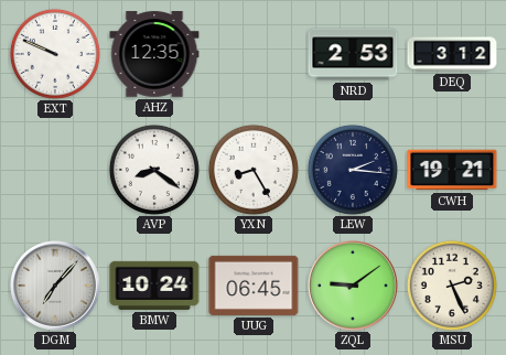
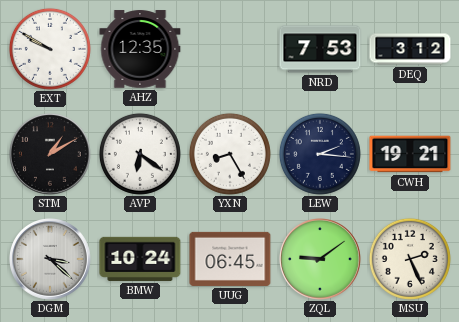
EXT: 9:49 -> 9:50 (50, 49)
NRD: 2:53 -> 7:53 (320, 49)
STM: none -> 1:10 (51, 155)
AVP: 8:21 -> 6:21 (140, 154)
DGM: 7:07 -> 3:22 (51, 260)
